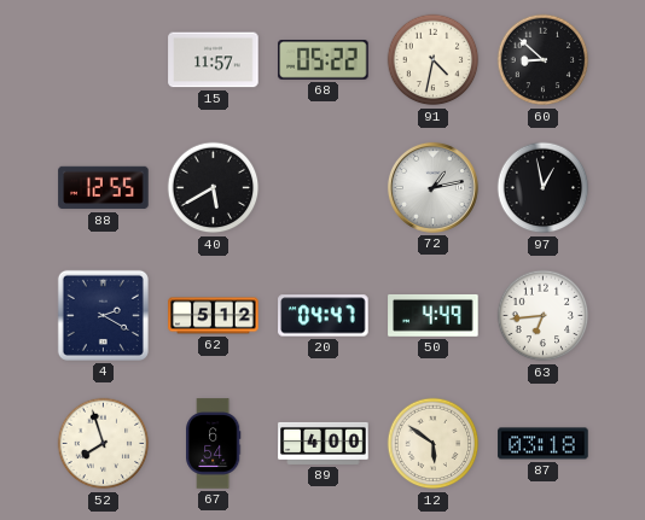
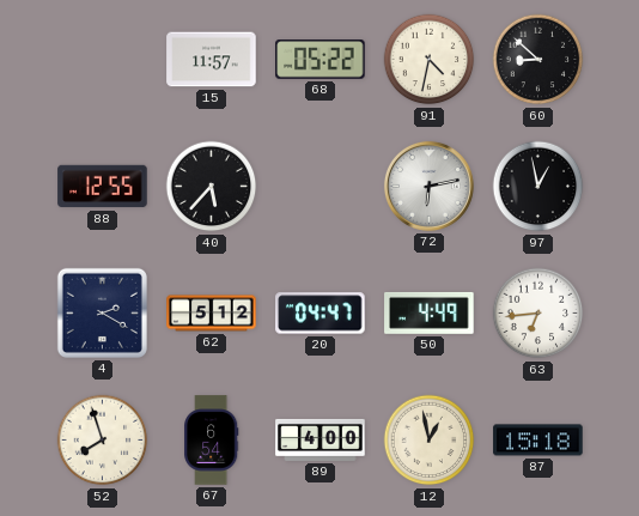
40: 5:40 -> 5:37 (212, 187)
72: 1:13 -> 6:13 (428, 186)
12: 5:51 -> 12:58 (430, 441)
87: 03:18 -> 15:18 (538, 441)
